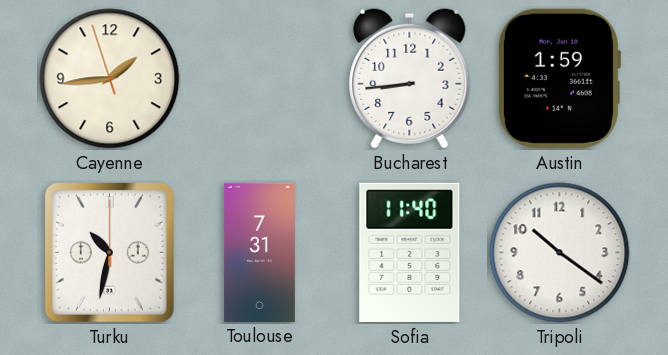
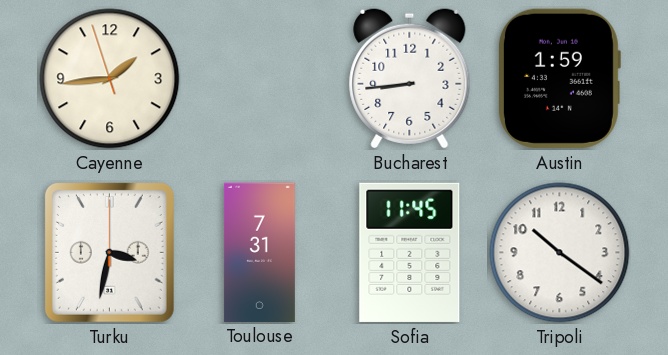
Turku: 10:32 -> 3:32 (109, 252)
Sofia: 11:40 -> 11:45 (410, 252)
